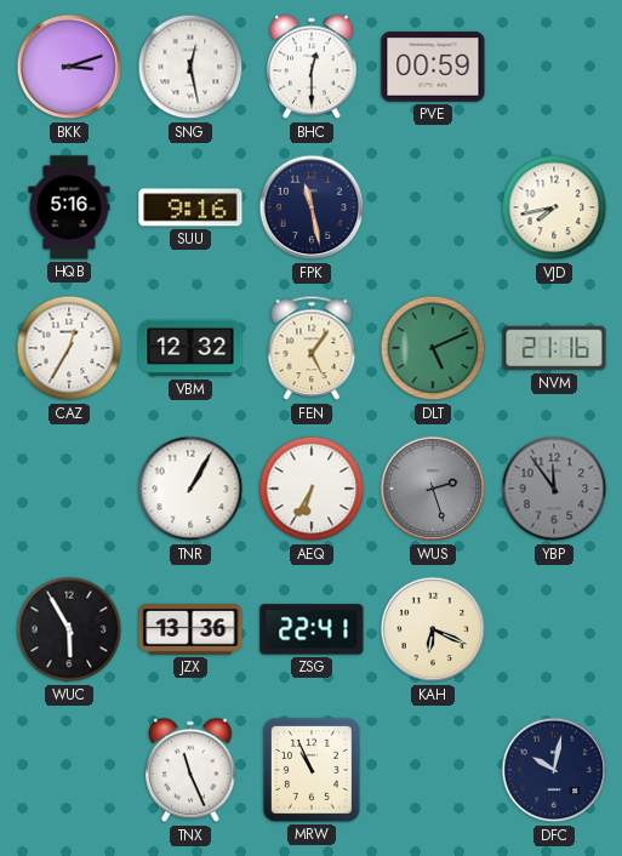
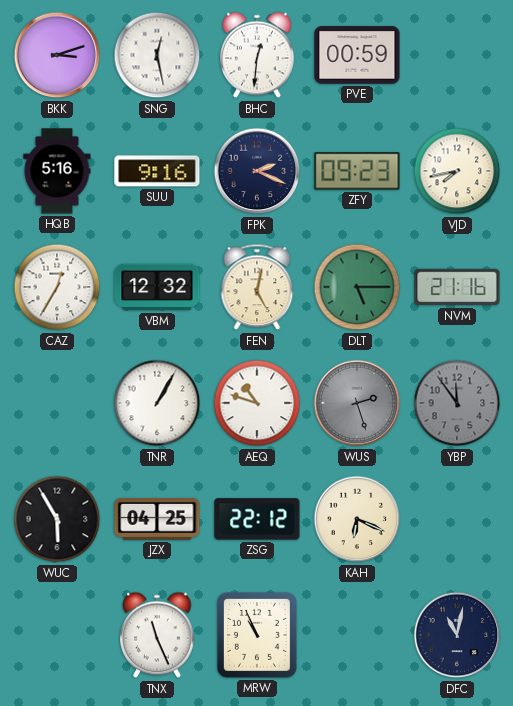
BHC: 12:30 -> 12:31 (257, 55)
FPK: 11:28 -> 2:19 (257, 171)
ZFY: none -> 09:23 (357, 171)
FEN: 5:06 -> 5:02 (257, 287)
DLT: 5:11 -> 5:15 (357, 287)
AEQ: 6:35 -> 10:48 (257, 403)
JZX: 13:36 -> 04:25 (157, 520)
ZSG: 22:41 -> 22:12 (257, 519)
DFC: 10:02 -> 11:02 (457, 635)
